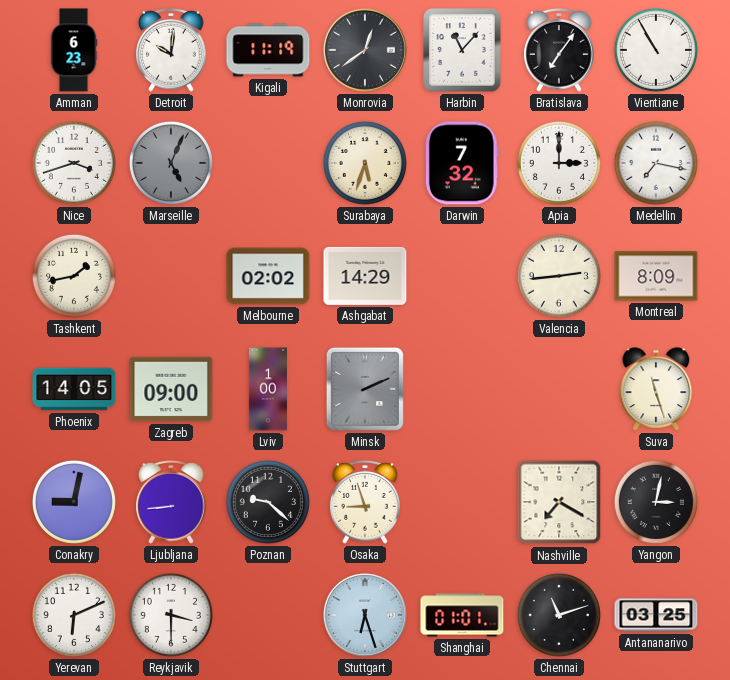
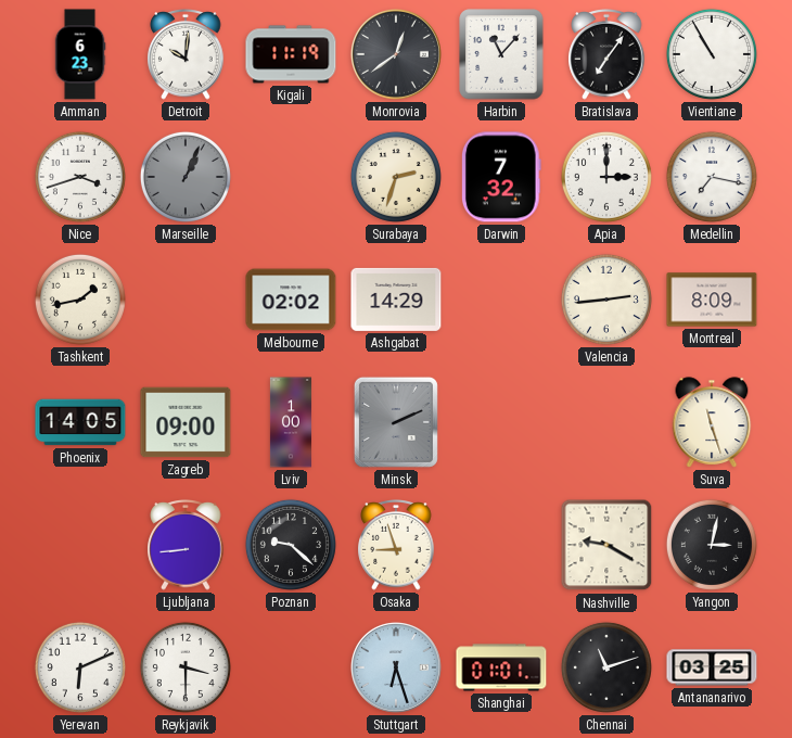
Marseille: 5:04 -> 1:04 (186, 177)
Surabaya: 5:33 -> 2:33 (396, 177)
Conakry: 9:02 -> none (74, 502)
Nashville: 7:20 -> 9:20 (606, 545)
